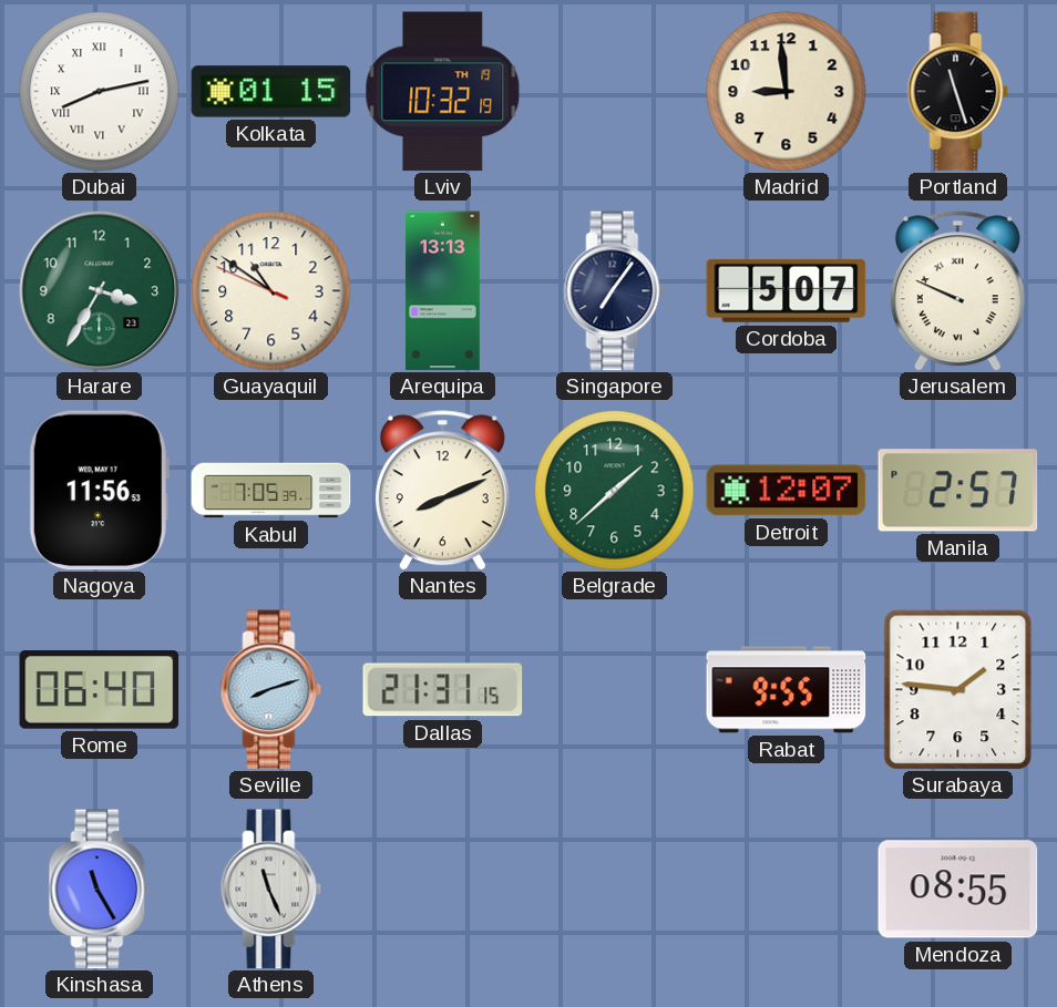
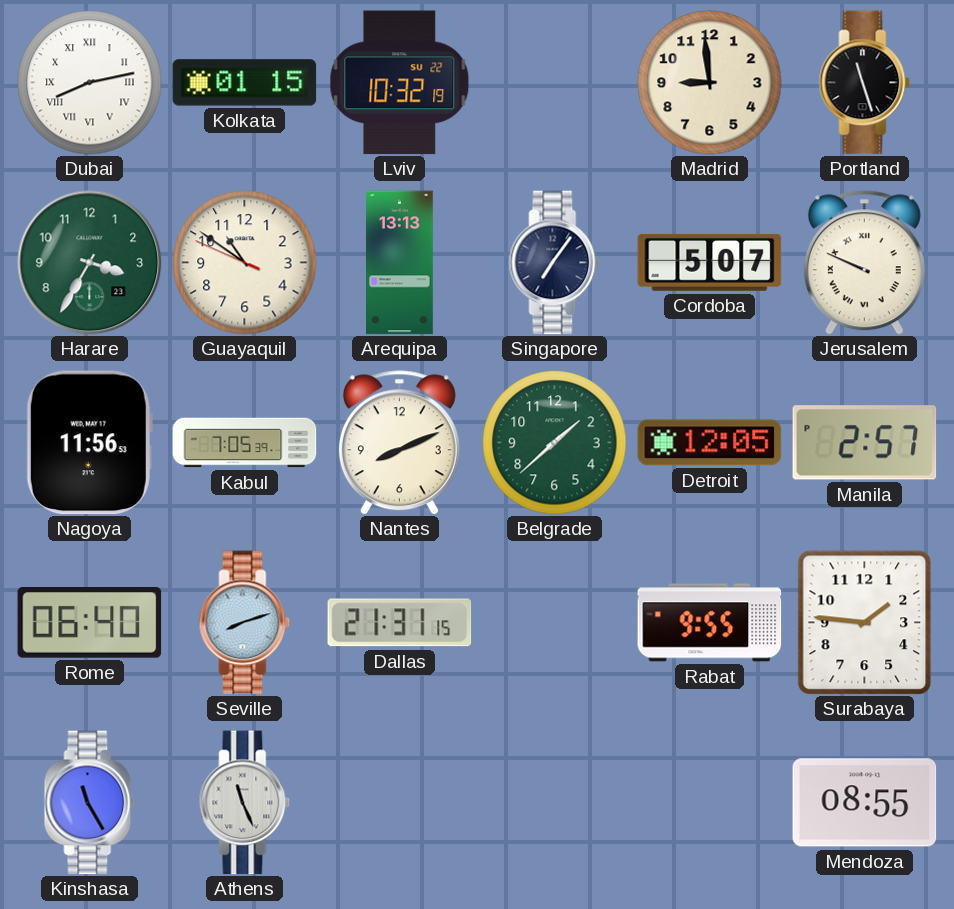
Lviv date: TH 19 -> SU 22 (400, 83)
Detroit: 12:07 -> 12:05 (710, 443)
